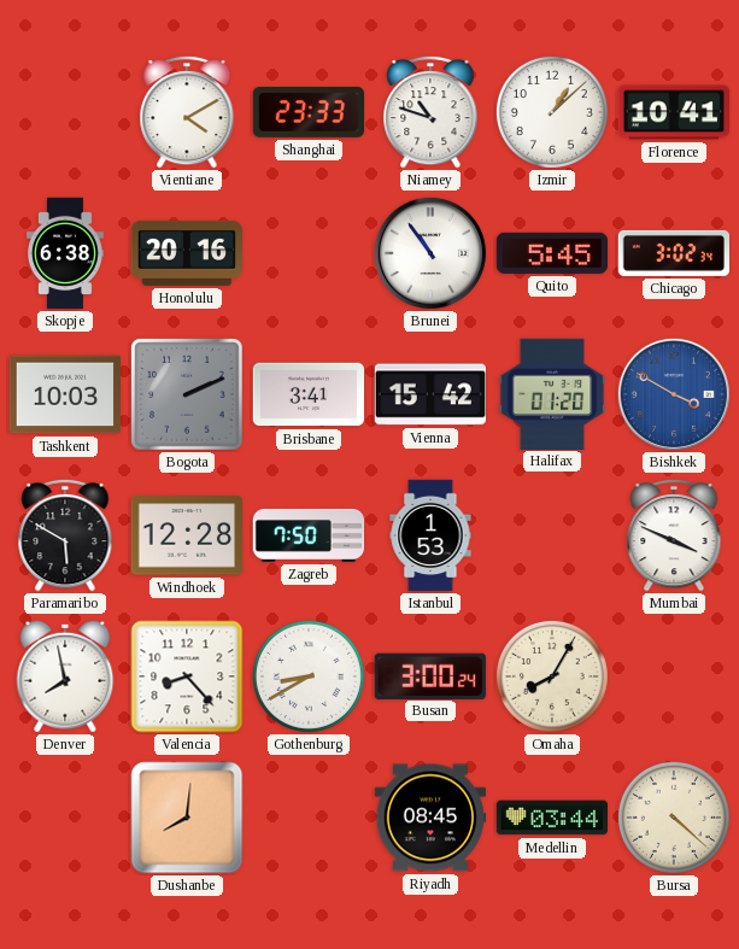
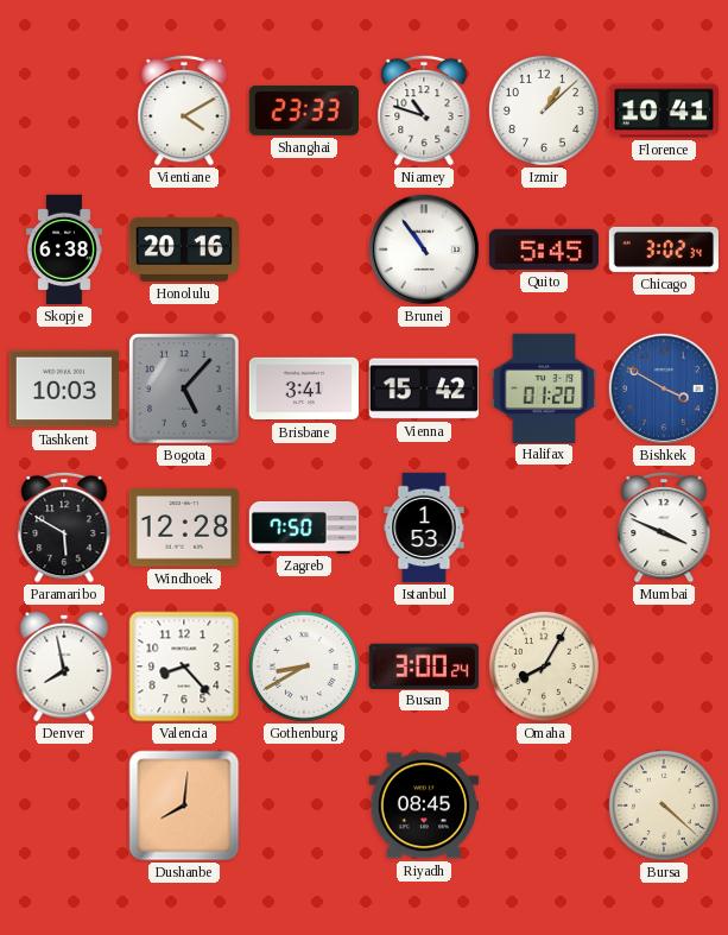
Bogota: 2:11 -> 5:07 (184, 388)
Medellin: 03:44 -> none (551, 818)
